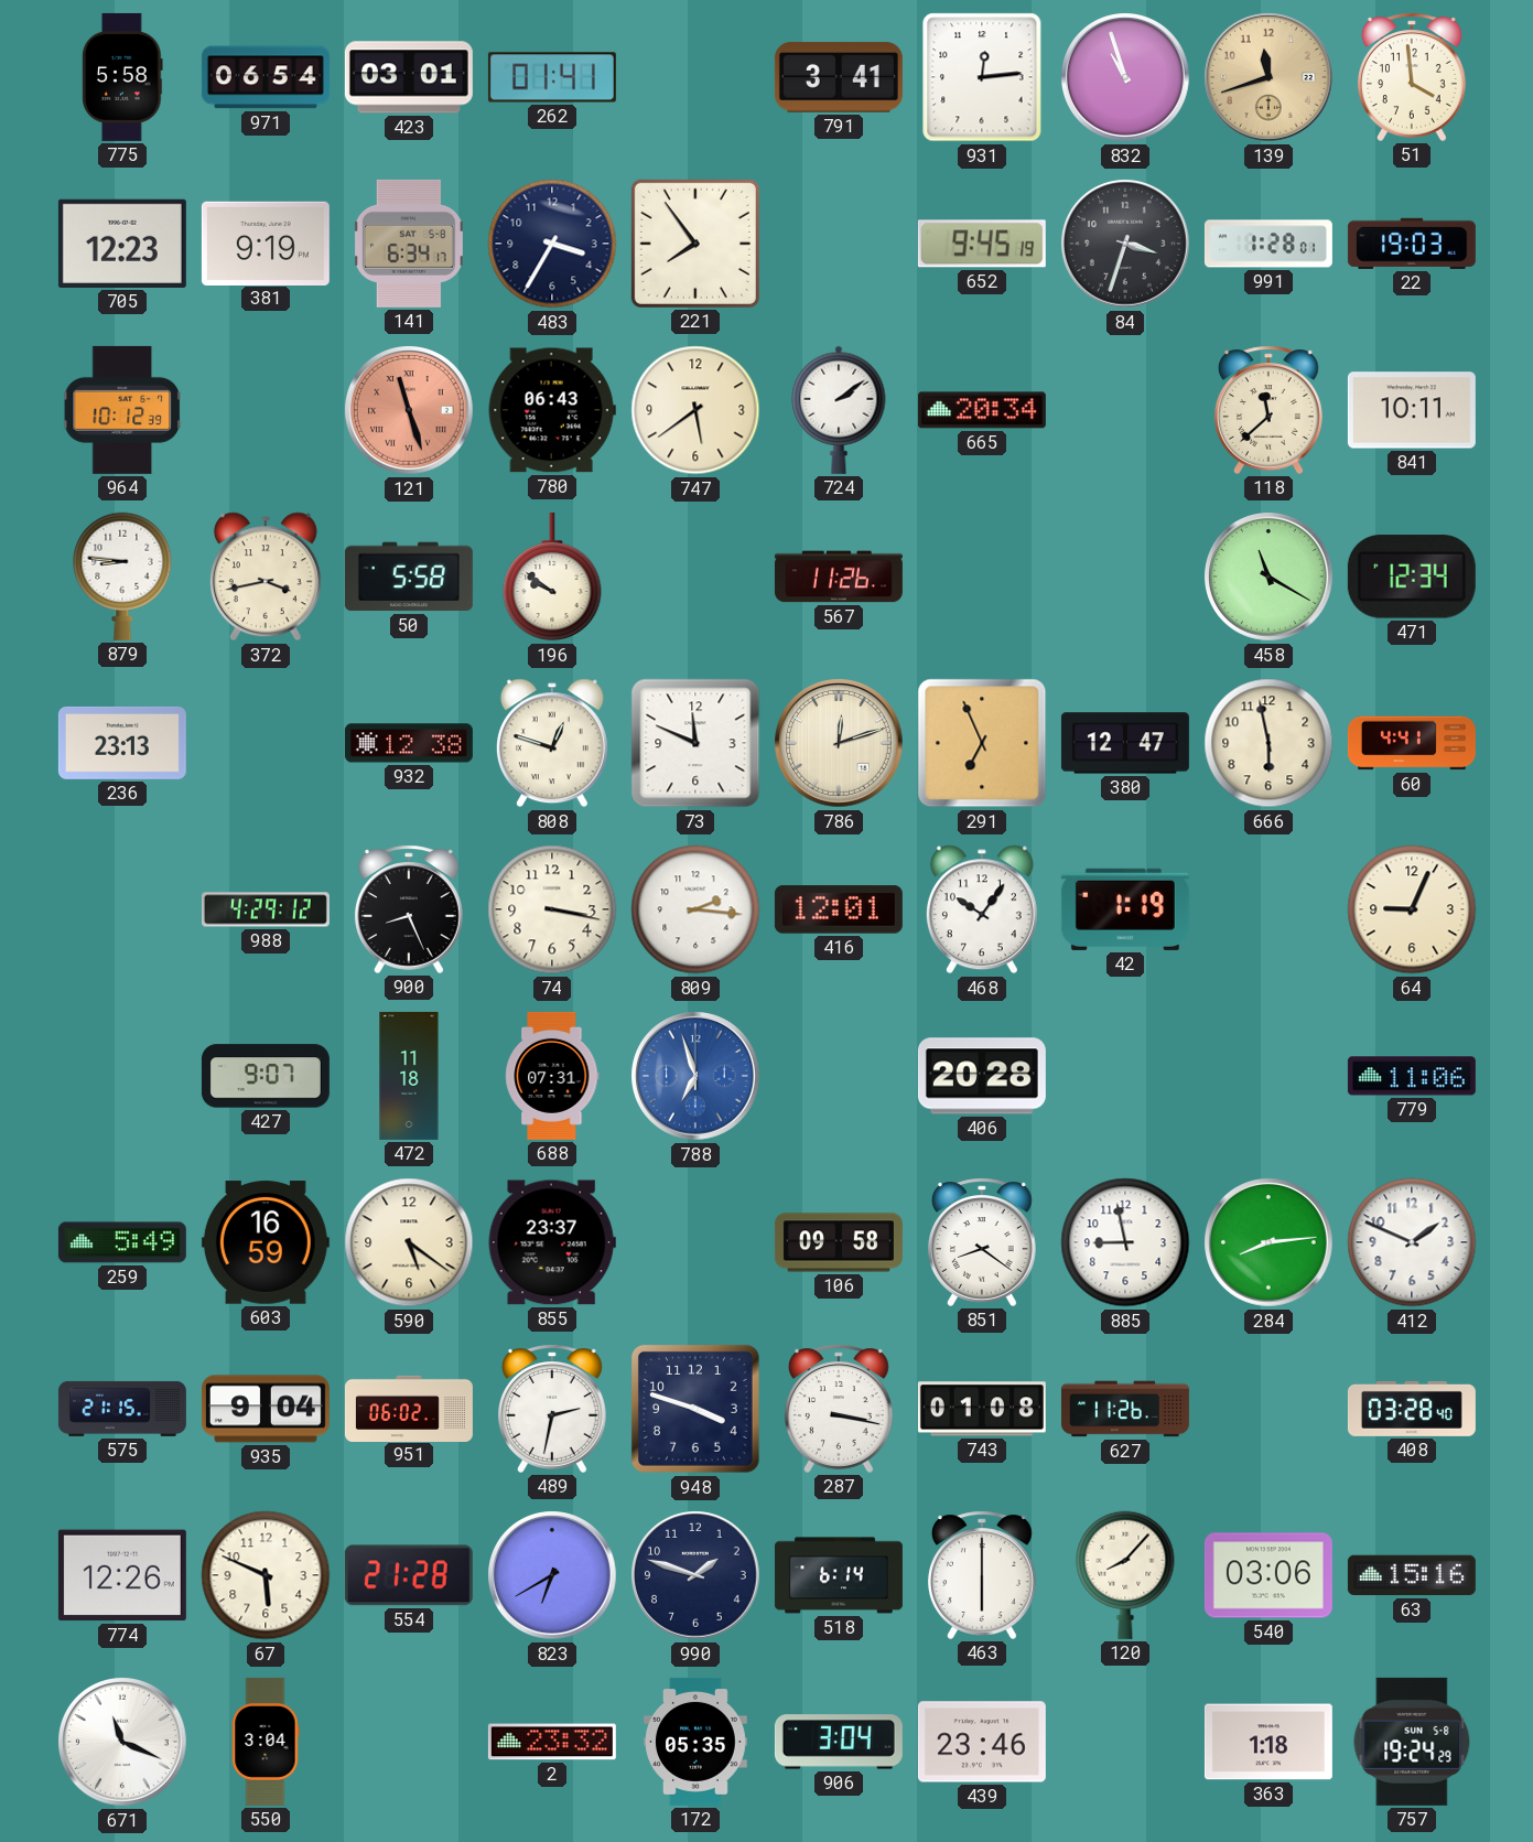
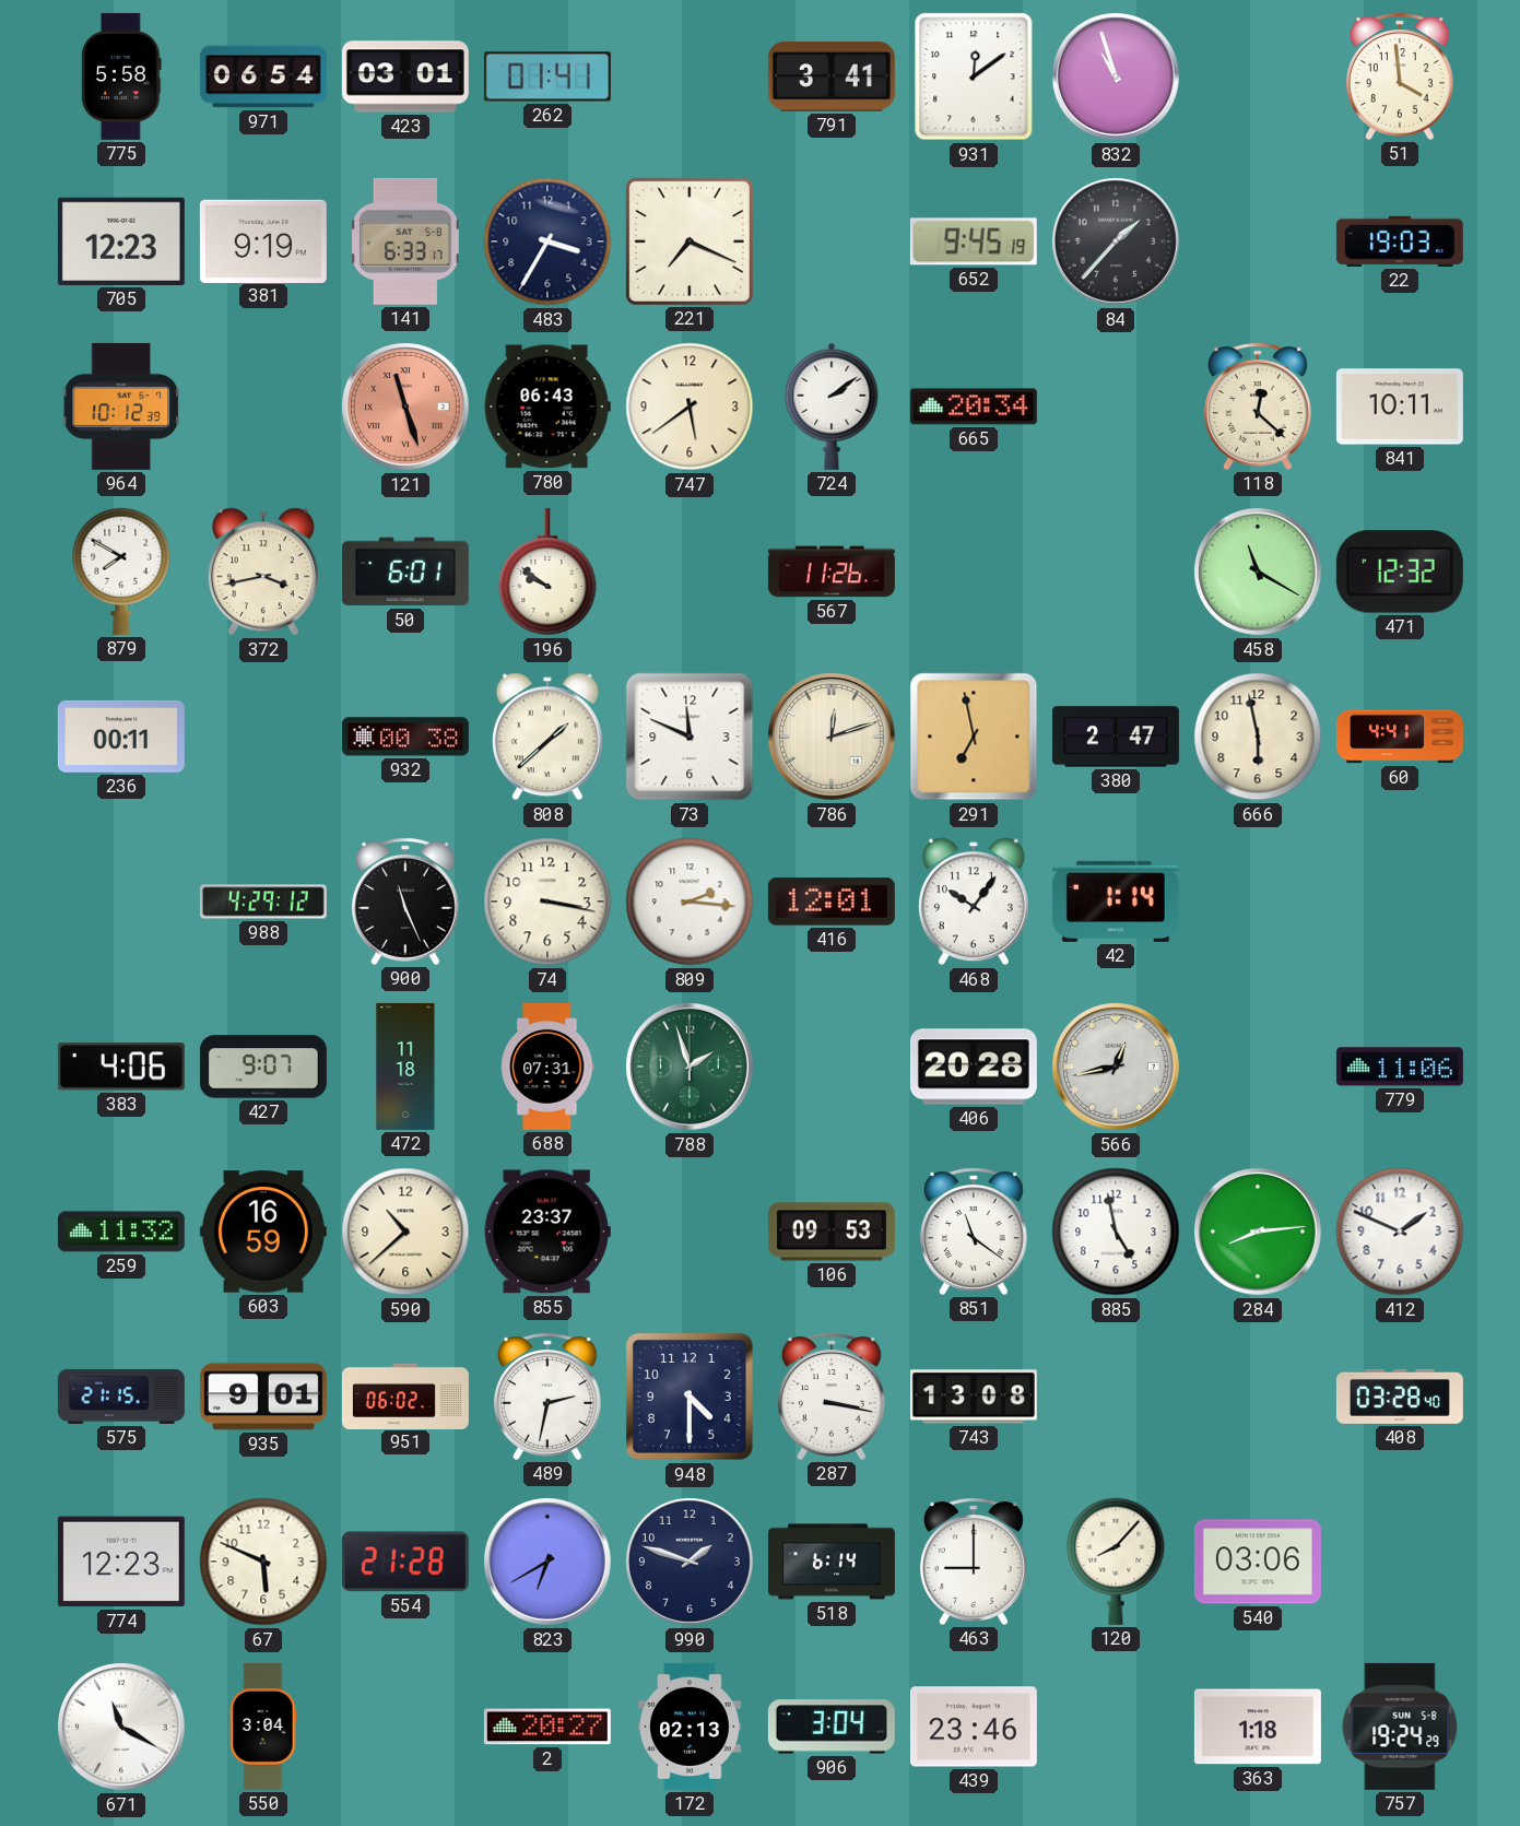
931: 12:14 -> 12:09 (974, 76)
139: 11:42 -> none (1270, 78)
141: 6:34 -> 6:33 (405, 241)
221: 7:54 -> 7:19 (690, 241)
84: 3:33 -> 1:37 (1117, 243)
991: 1:28 -> none (1268, 244)
118: 11:38 -> 12:22 (1258, 407)
879: 8:46 -> 7:50 (121, 572)
50: 5:58 -> 6:01 (405, 572)
471: 12:34 -> 12:32 (1400, 572)
236: 23:13 -> 00:11 (121, 737)
932: 12:38 -> 00:38 (405, 737)
808: 12:48 -> 1:38 (547, 737)
291: 6:56 -> 6:58 (974, 737)
380: 12:47 -> 2:47 (1116, 737)
900: 8:26 -> 11:26 (405, 902)
42: 1:19 -> 1:14 (1116, 902)
64: 9:04 -> none (1412, 909)
383: none -> 4:06 (121, 1067)
788: 6:57 -> 1:57 (691, 1068)
788 dial: blue -> green (691, 1068)
566: none -> 12:43 (1117, 1068)
259: 5:49 -> 11:32 (121, 1232)
590: 5:21 -> 10:38 (405, 1232)
106: 09:58 -> 09:53 (832, 1232)
851: 8:21 -> 11:21 (974, 1232)
885: 8:58 -> 4:58 (1116, 1232)
935: 9:04 -> 9:01 (263, 1397)
948: 3:48 -> 4:30 (690, 1397)
743: 01:08 -> 13:08 (974, 1397)
627: 11:26 -> none (1125, 1409)
774: 12:26 -> 12:23 (121, 1562)
463: 6:00 -> 9:00 (974, 1562)
63: 15:16 -> none (1412, 1575)
671: 11:19 -> 11:20 (122, 1728)
2: 23:32 -> 20:27 (547, 1727)
172: 05:35 -> 02:13 (691, 1727)
